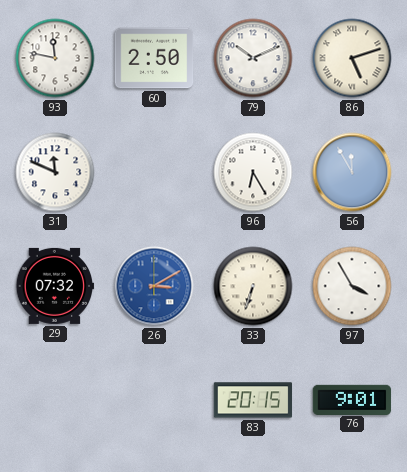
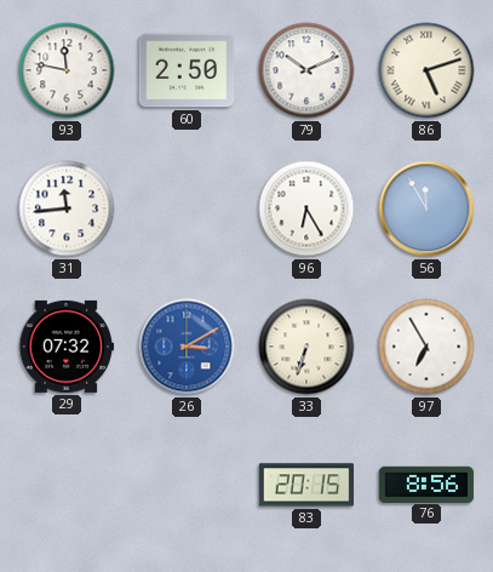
31: 11:49 -> 11:44 (67, 208)
97: 3:55 -> 6:55 (426, 347)
76: 9:01 -> 8:56 (426, 484)
